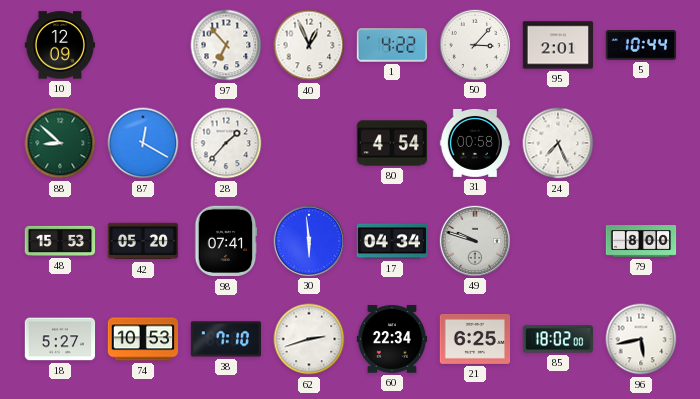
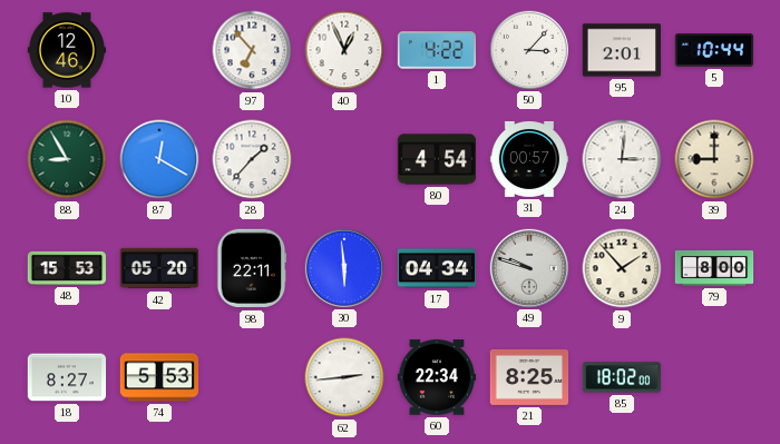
10: 12:09 -> 12:46 (67, 50)
88: 8:52 -> 8:55 (67, 159)
31: 00:58 -> 00:57 (529, 159)
24: 7:26 -> 3:01 (622, 159)
39: none -> 9:00 (714, 159)
98: 07:41 -> 22:11 (252, 268)
9: none -> 1:53 (622, 268)
18: 5:27 -> 8:27 (67, 377)
74: 10:53 -> 5:53 (159, 377)
38: 7:10 -> none (226, 339)
62: 2:42 -> 2:44 (344, 377)
21: 6:25 -> 8:25 (529, 377)
96: 5:43 -> none (641, 339)
